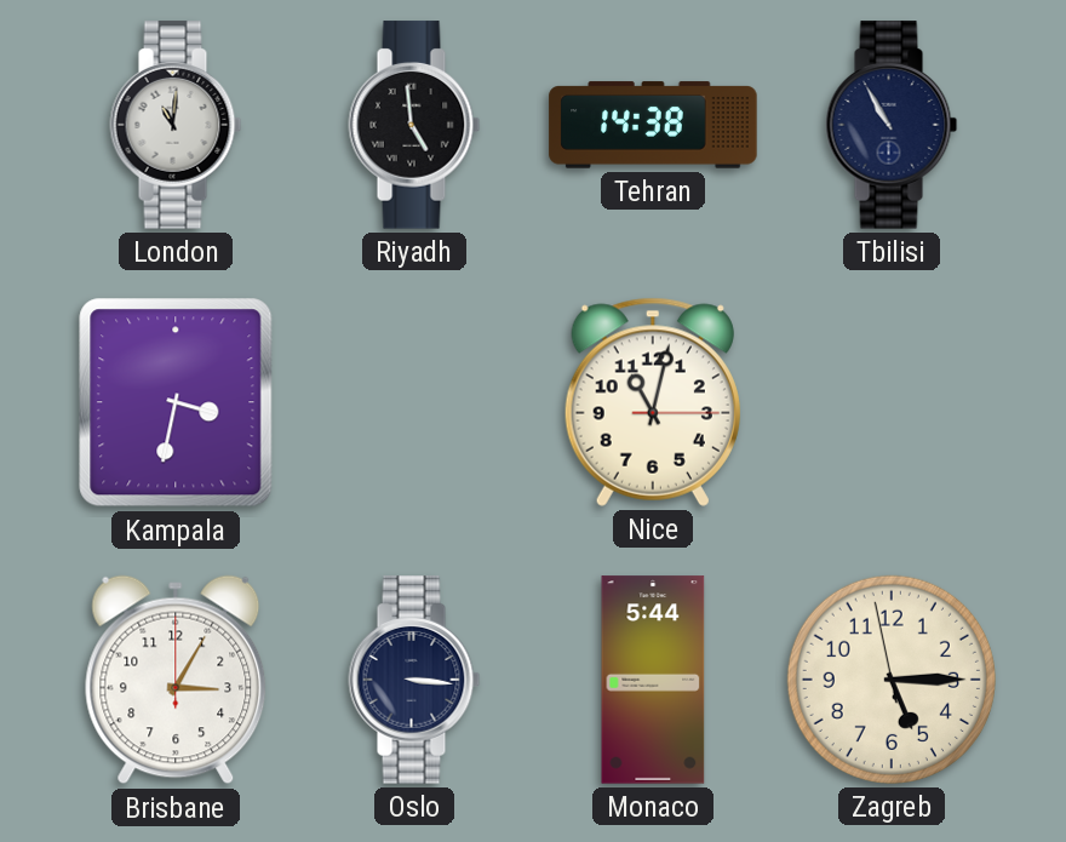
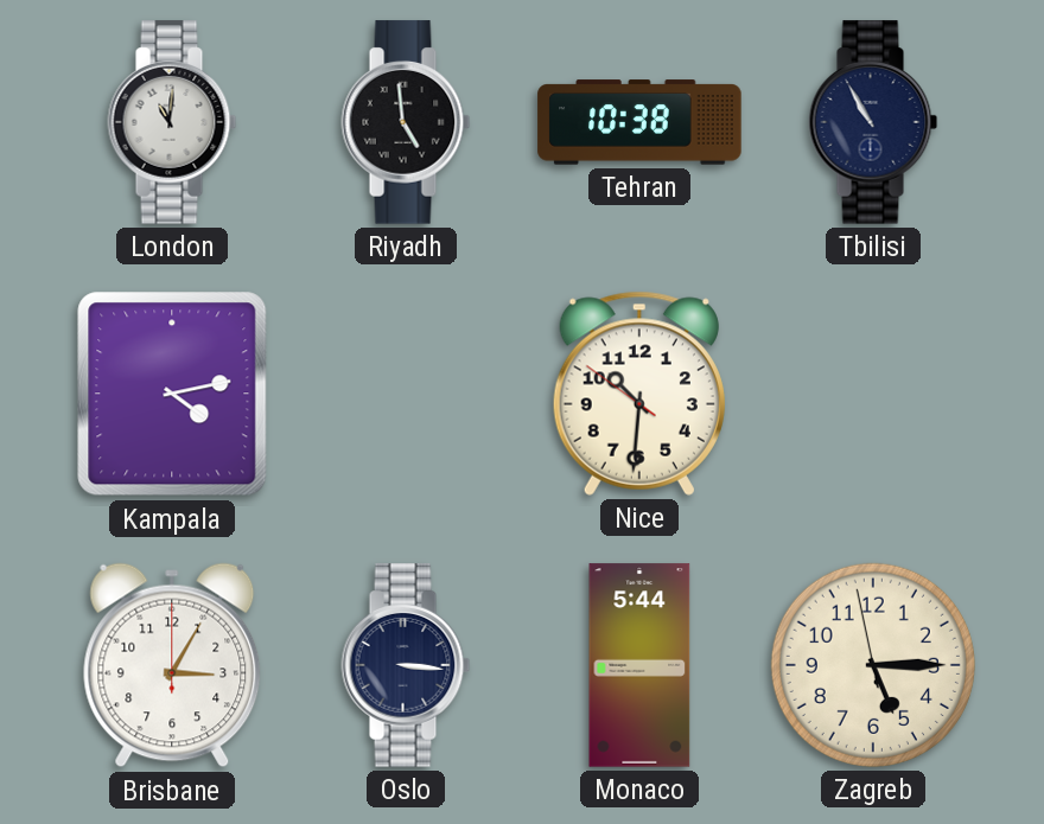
Tehran: 14:38 -> 10:38 (639, 122)
Kampala: 3:32 -> 4:13 (172, 394)
Nice: 11:02 -> 10:30 (639, 394)
